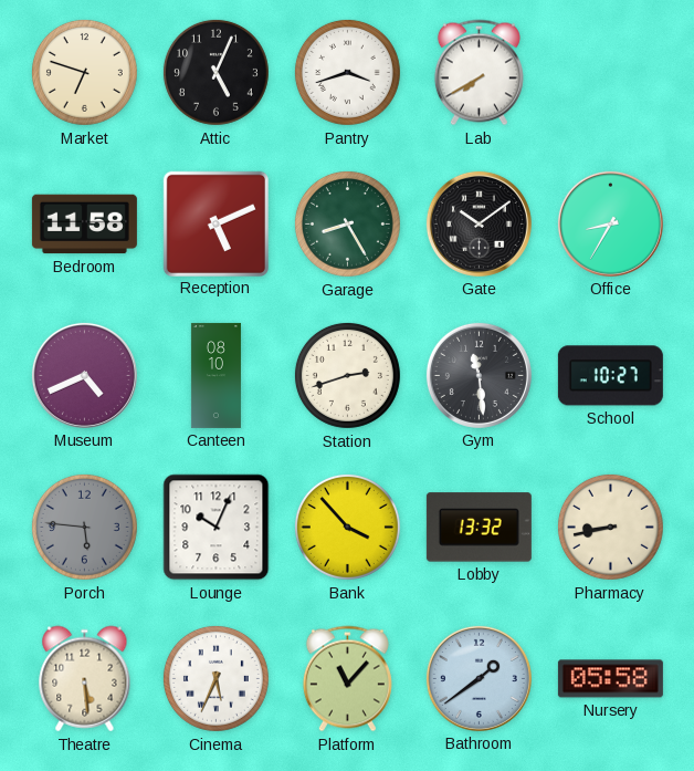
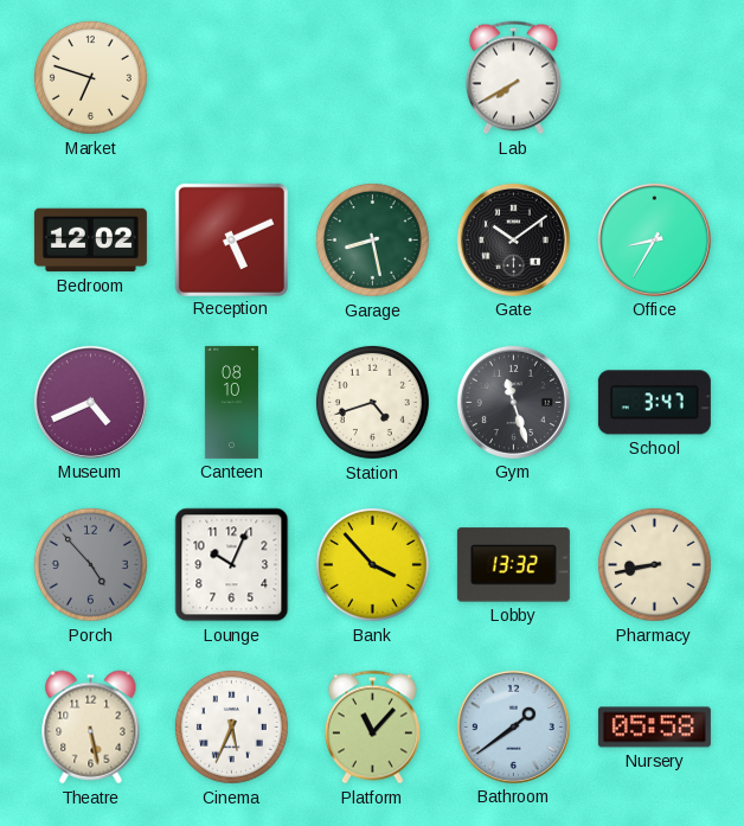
Attic: 5:04 -> none (215, 72)
Pantry: 3:42 -> none (347, 72)
Bedroom: 11:58 -> 12:02 (90, 241)
Garage: 8:25 -> 8:28 (372, 239)
Station: 2:42 -> 4:42 (372, 402)
Gym: 11:29 -> 11:27 (513, 402)
School: 10:27 -> 3:47 (654, 403)
Porch: 5:46 -> 4:53 (90, 564)
Theatre: 5:29 -> 5:28 (91, 728)
